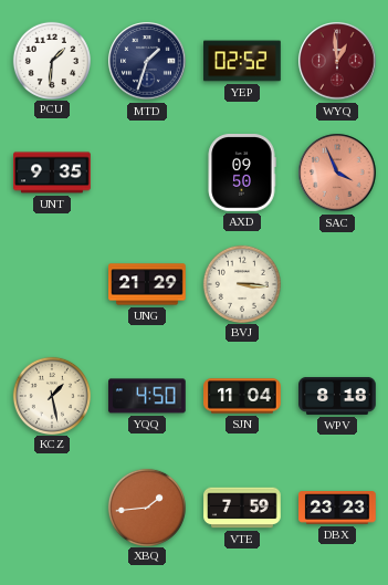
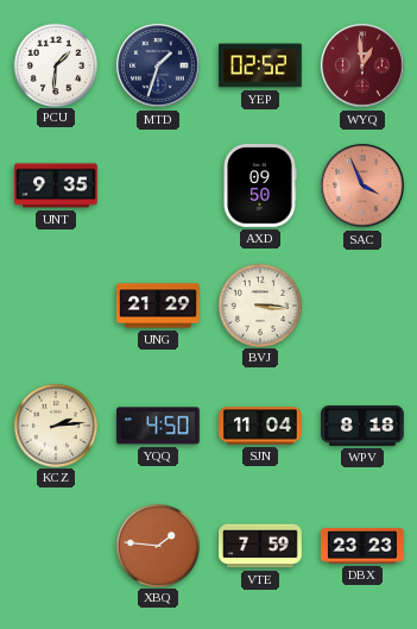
KCZ: 1:28 -> 2:14 (55, 424)
XBQ: 1:44 -> 1:46 (157, 545)
